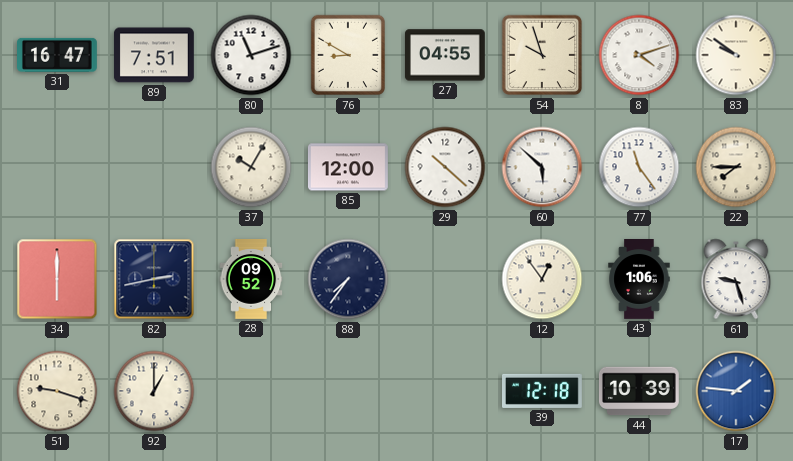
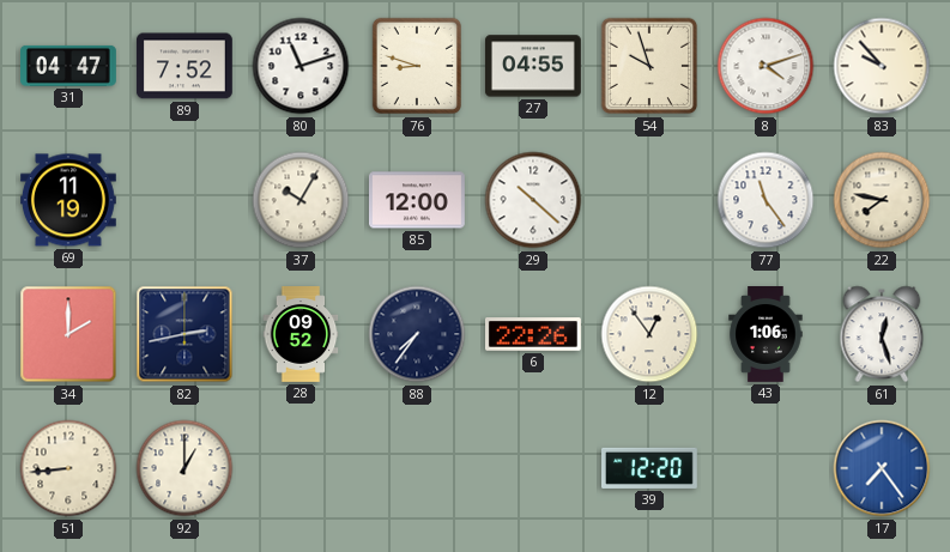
31: 16:47 -> 04:47 (69, 66)
89: 7:51 -> 7:52 (184, 66)
76: 8:50 -> 8:48 (416, 66)
83: 9:51 -> 9:53 (882, 66)
69: none -> 11:19 (69, 200)
60: 5:52 -> none (542, 167)
22: 7:45 -> 7:47 (882, 200)
34: 6:00 -> 2:00 (68, 334)
6: none -> 22:26 (534, 334)
61: 9:27 -> 12:27 (882, 334)
51: 9:18 -> 8:44 (68, 468)
39: 12:18 -> 12:20 (651, 468)
44: 10:39 -> none (639, 391)
17: 1:46 -> 7:24 (882, 468)
